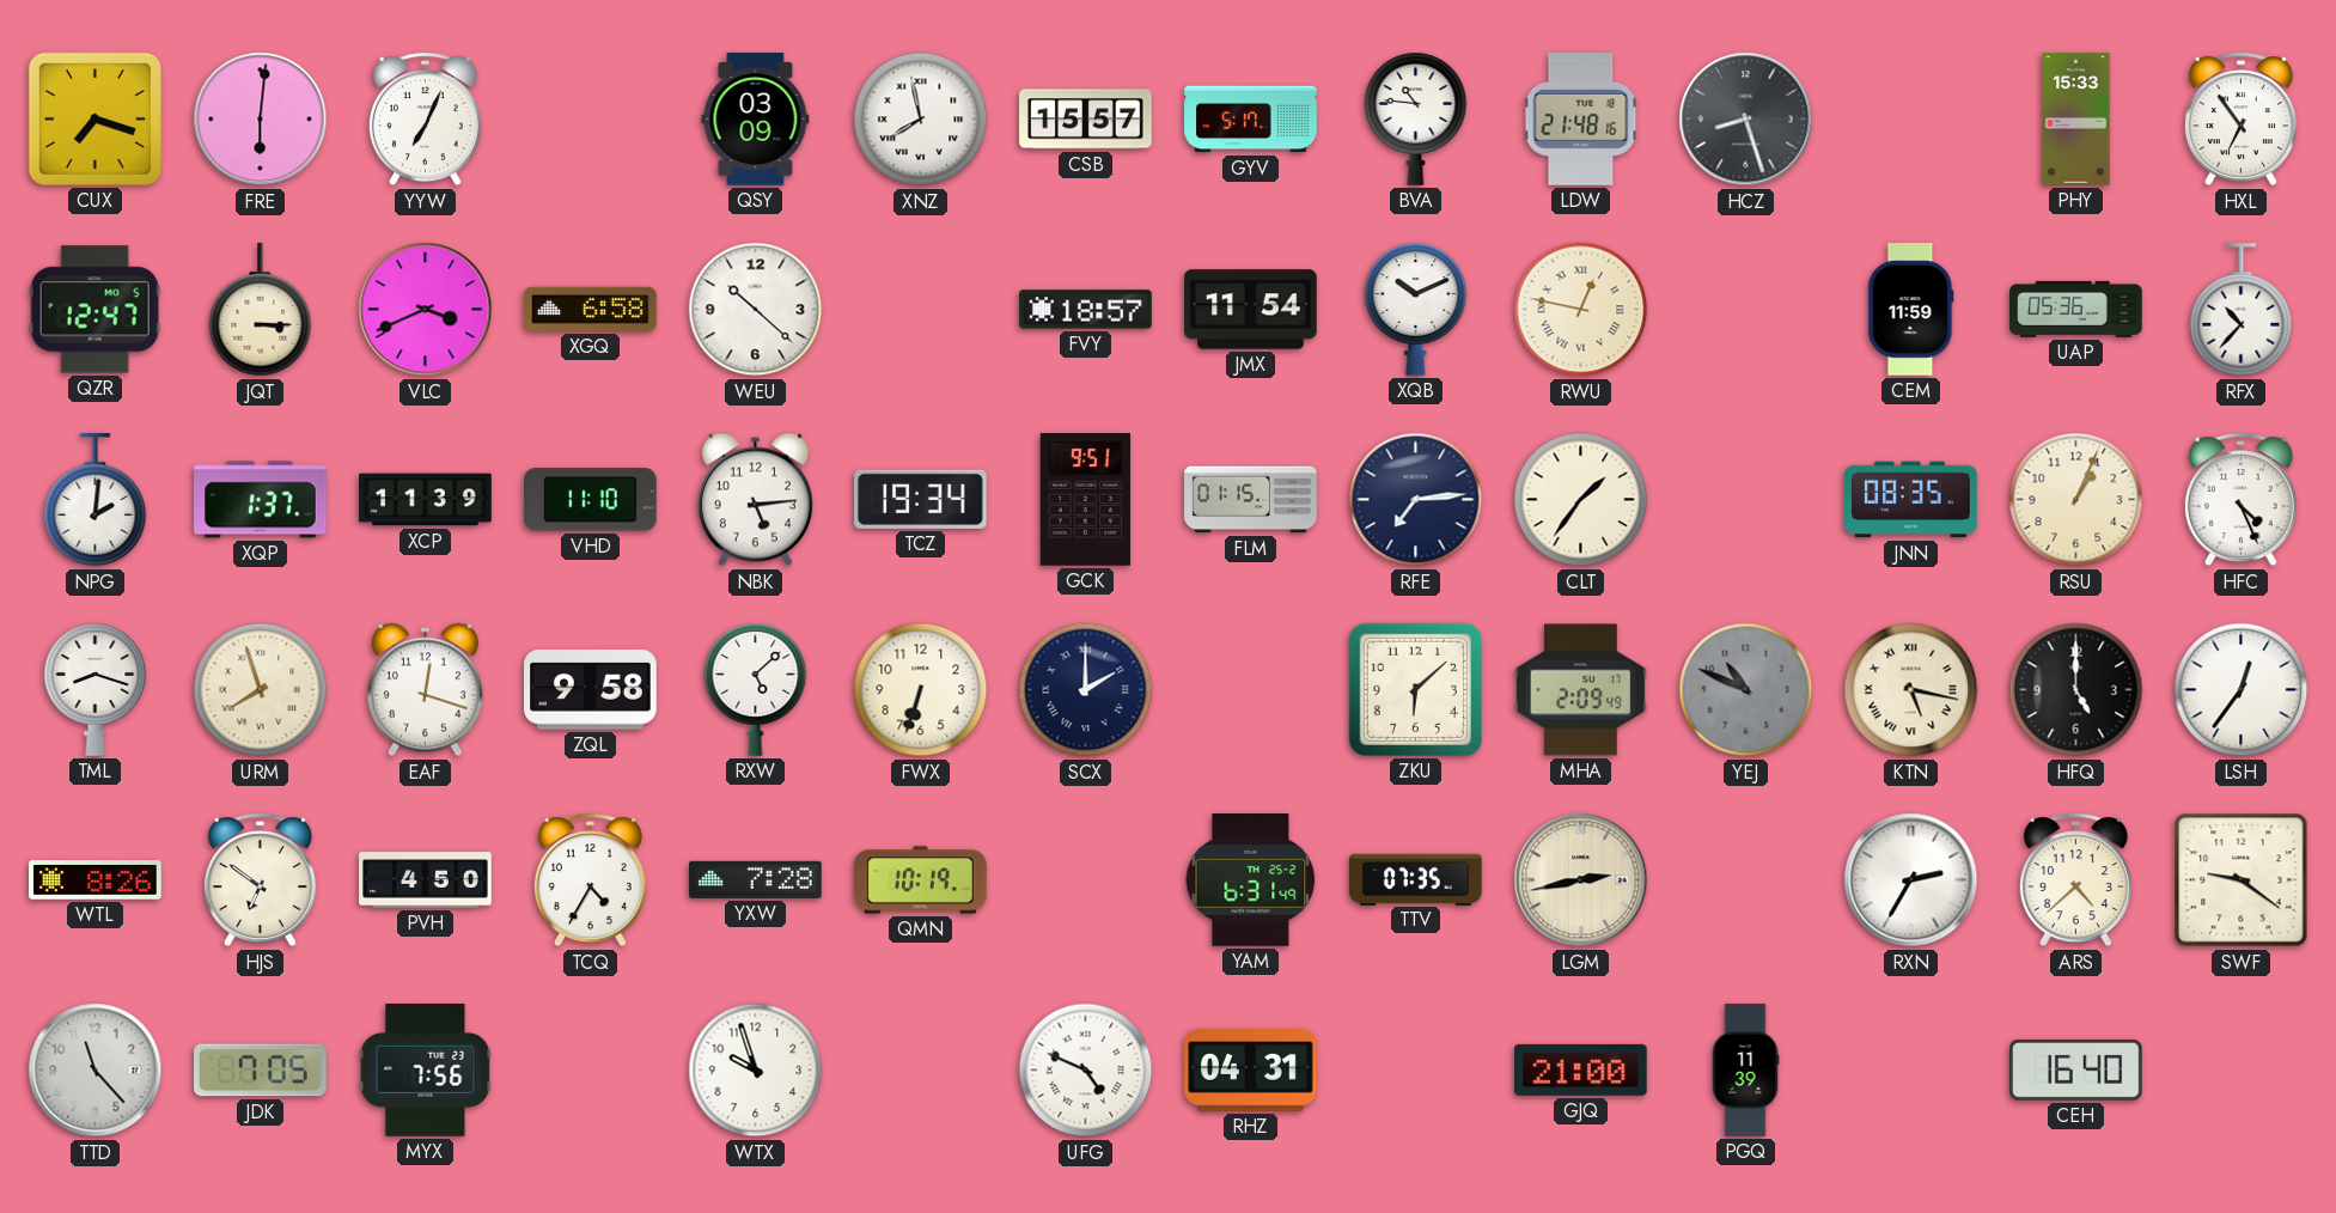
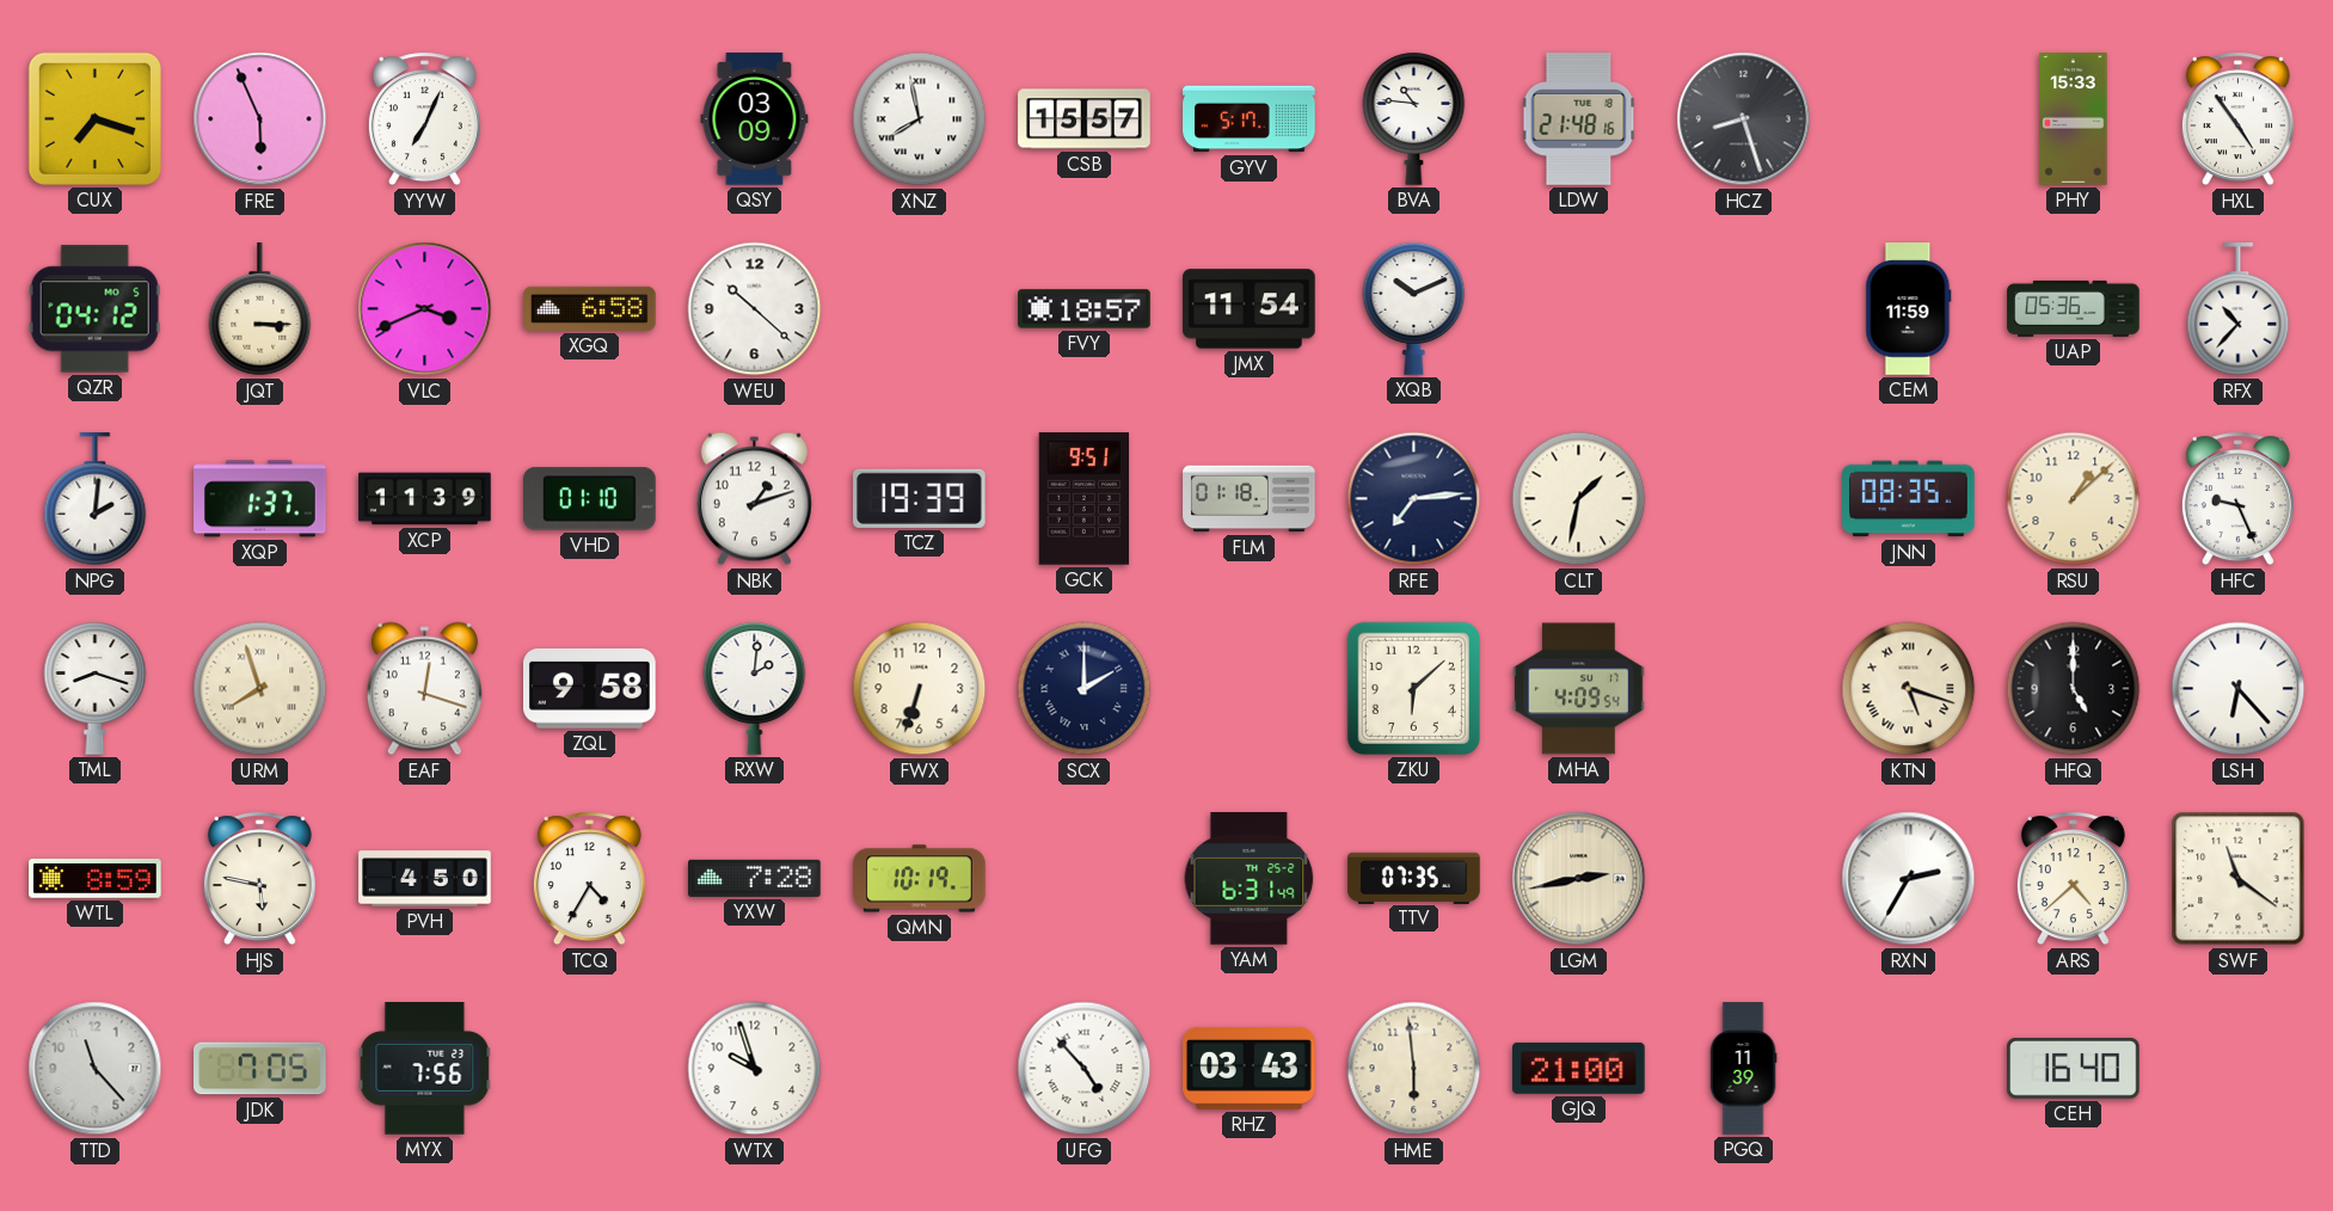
FRE: 6:01 -> 5:56 (260, 119)
HXL: 6:54 -> 4:54 (2237, 119)
QZR: 12:47 -> 04:12 (94, 309)
RWU: 12:47 -> none (1581, 310)
VHD: 11:10 -> 01:10 (590, 499)
NBK: 5:14 -> 1:12 (754, 499)
TCZ: 19:34 -> 19:39 (920, 498)
FLM: 01:15 -> 01:18 (1250, 499)
CLT: 1:36 -> 1:32 (1579, 499)
RSU: 1:04 -> 1:08 (2074, 499)
HFC: 4:26 -> 9:26 (2237, 499)
RXW: 5:08 -> 2:01 (755, 688)
MHA: 2:09 -> 4:09 (1579, 689)
YEJ: 10:49 -> none (1746, 690)
KTN: 5:17 -> 5:18 (1909, 689)
LSH: 12:36 -> 6:23 (2239, 689)
WTL: 8:26 -> 8:59 (96, 879)
HJS: 6:51 -> 5:47 (259, 879)
SWF: 9:21 -> 11:21 (2239, 879)
UFG: 4:49 -> 4:53 (1085, 1069)
RHZ: 04:31 -> 03:43 (1250, 1068)
HME: none -> 5:59 (1414, 1069)
